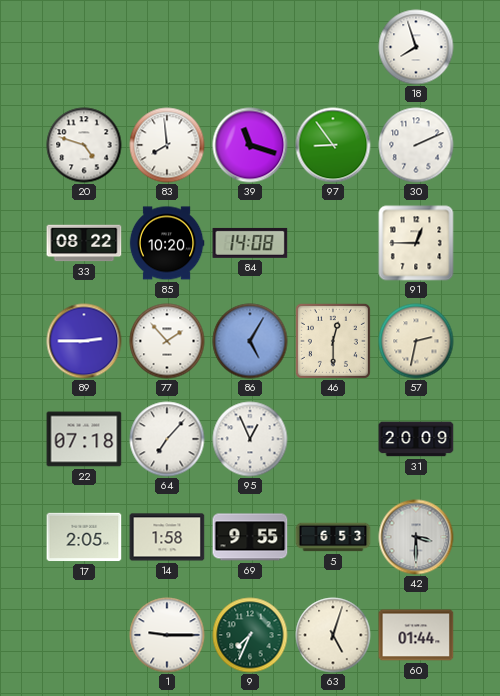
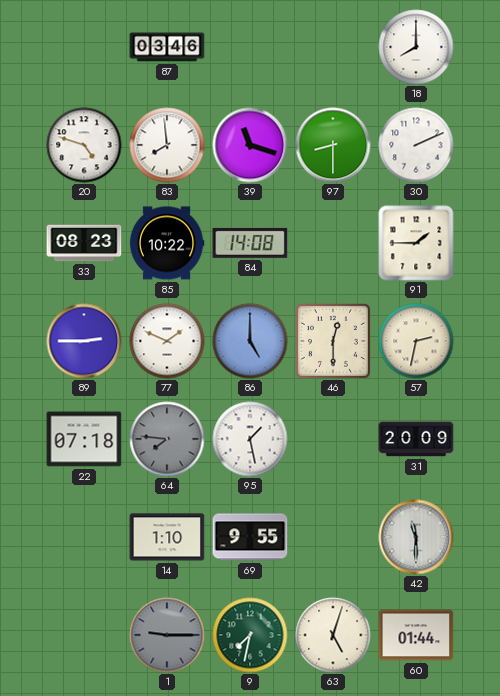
87: none -> 03:46 (167, 47)
18: 7:57 -> 8:00 (416, 47)
97: 8:54 -> 8:30 (333, 145)
33: 08:22 -> 08:23 (84, 243)
85: 10:20 -> 10:22 (167, 243)
91: 12:45 -> 1:45 (416, 243)
77: 1:53 -> 1:49 (167, 341)
86: 5:05 -> 5:00 (250, 341)
64: 7:07 -> 7:46 (167, 439)
64 dial: white -> grey (167, 439)
95: 12:56 -> 1:28 (250, 439)
17: 2:05 -> none (84, 537)
14: 1:58 -> 1:10 (167, 537)
5: 6:53 -> none (333, 537)
42: 3:30 -> 11:30 (416, 537)
1 dial: white -> grey (167, 635)
9: 7:34 -> 7:32 (250, 635)
